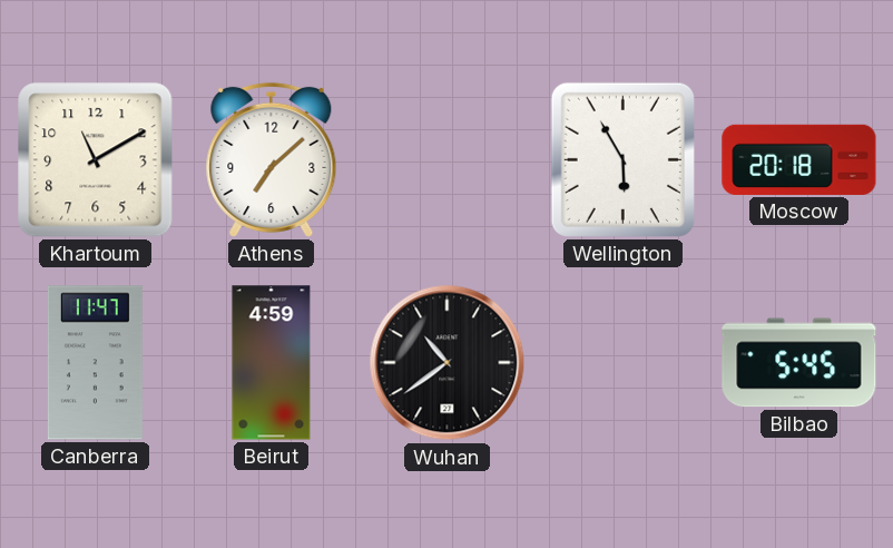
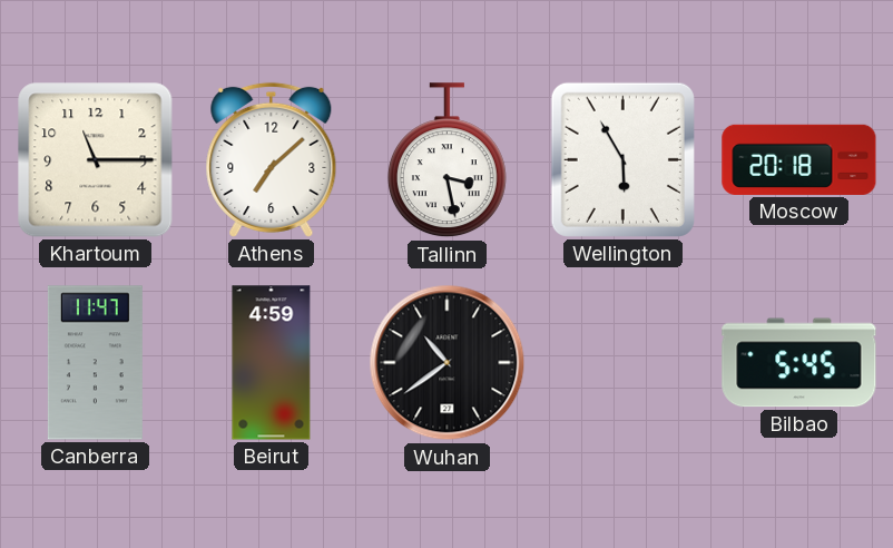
Khartoum: 11:10 -> 11:15 (96, 160)
Tallinn: none -> 3:28 (446, 160)
